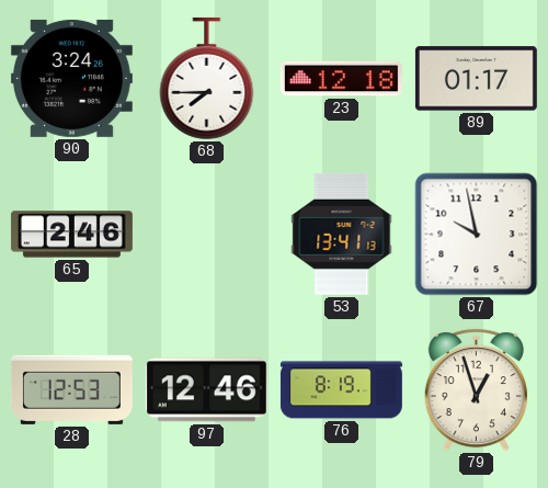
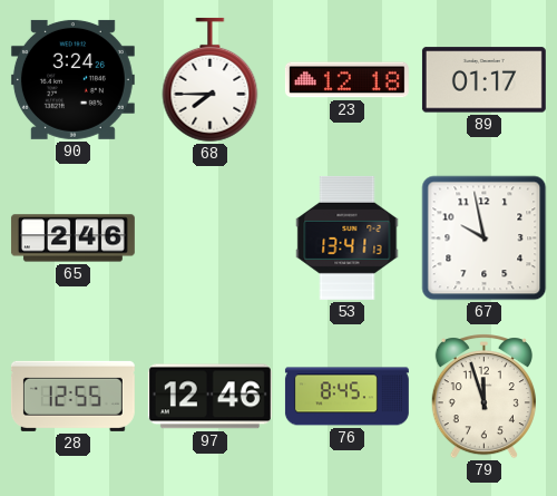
28: 12:53 -> 12:55 (72, 396)
76: 8:19 -> 8:45 (346, 397)
79: 12:57 -> 11:57 (483, 397)
